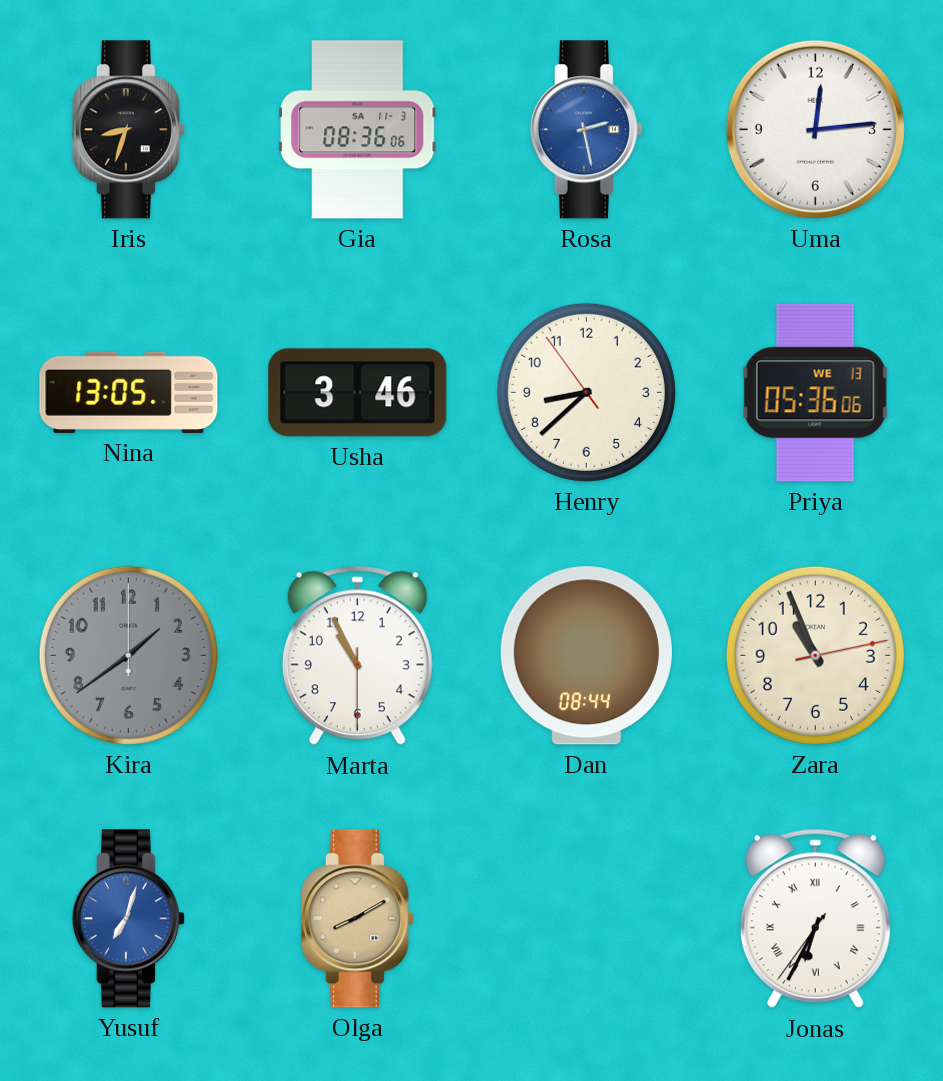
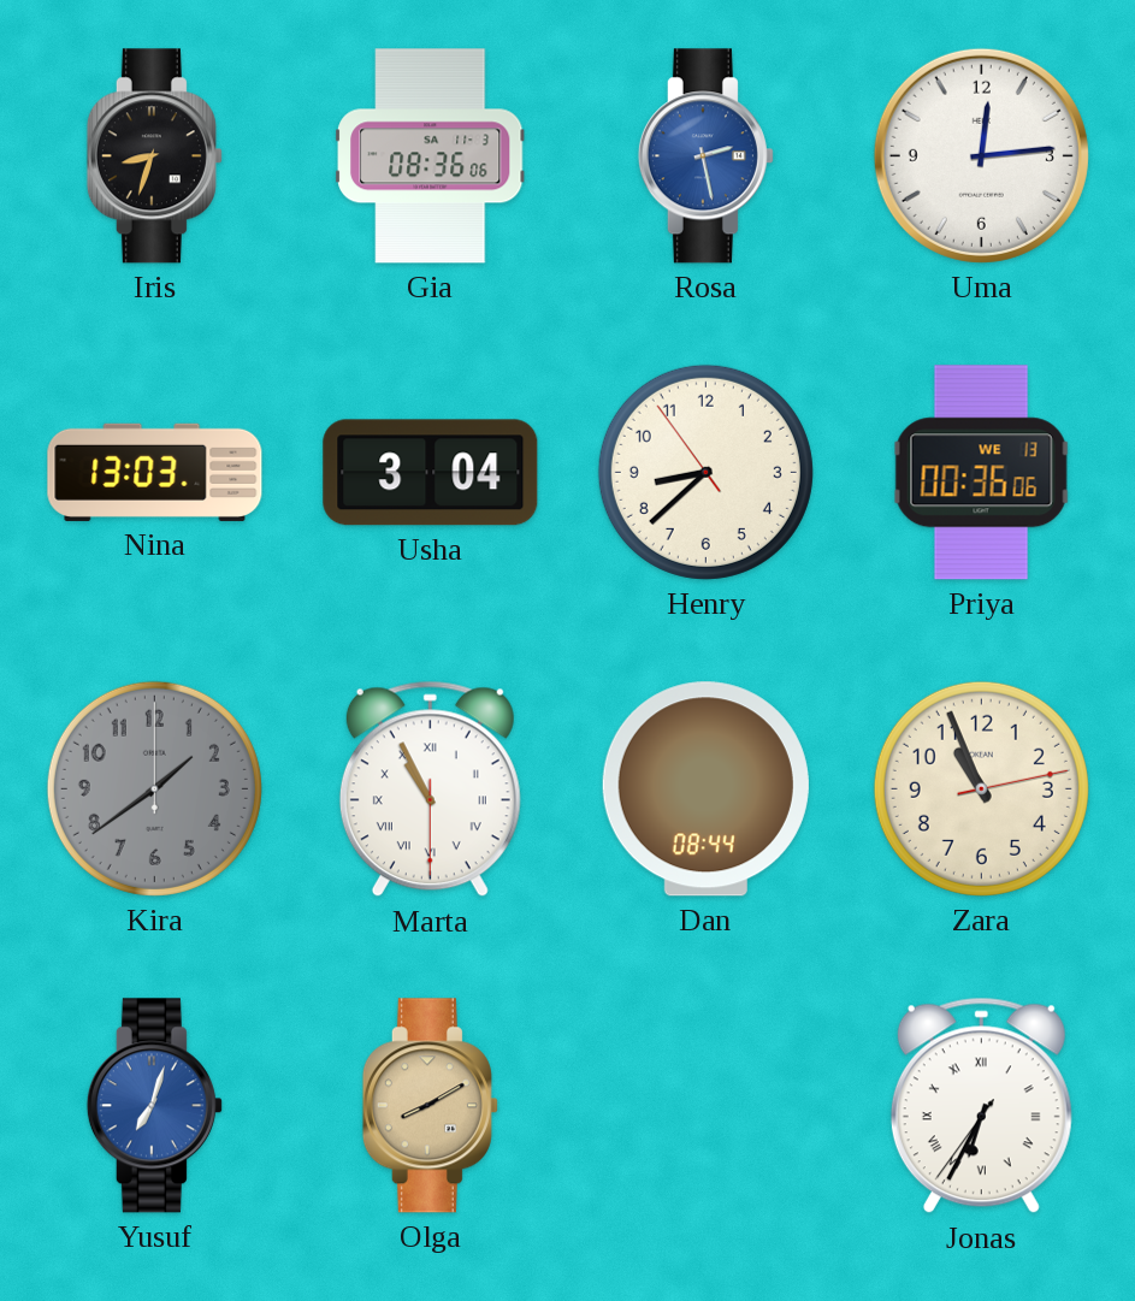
Nina: 13:05 -> 13:03 (155, 472)
Usha: 3:46 -> 3:04 (431, 473)
Priya: 05:36 -> 00:36 (981, 473)
Marta numerals: Arabic -> Roman (430, 790)
